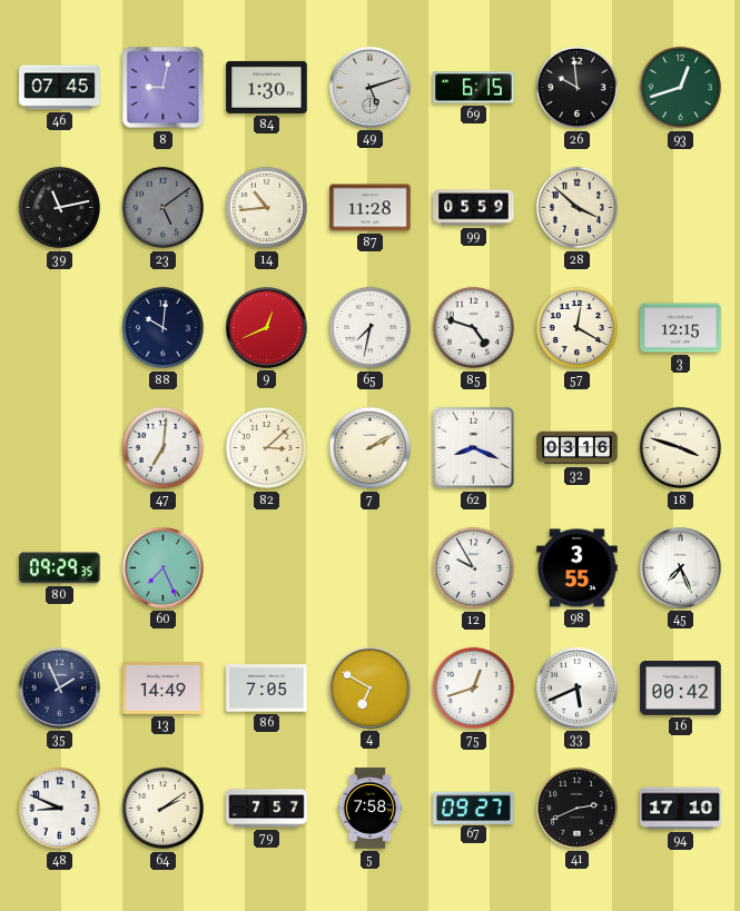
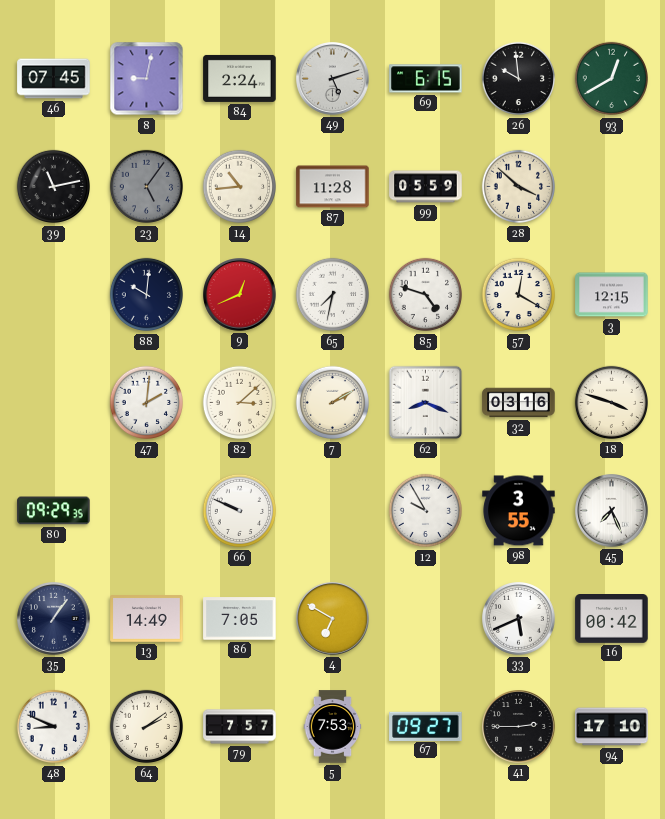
84: 1:30 -> 2:24 (240, 78)
93: 12:42 -> 12:40 (612, 79)
23: 5:09 -> 5:06 (147, 187)
47: 7:01 -> 2:01 (147, 403)
60: 7:26 -> none (164, 568)
66: none -> 9:49 (240, 511)
35: 1:56 -> 1:06 (54, 619)
75: 12:42 -> none (474, 689)
5: 7:58 -> 7:53 (333, 727)
41: 2:41 -> 2:45 (519, 727)
